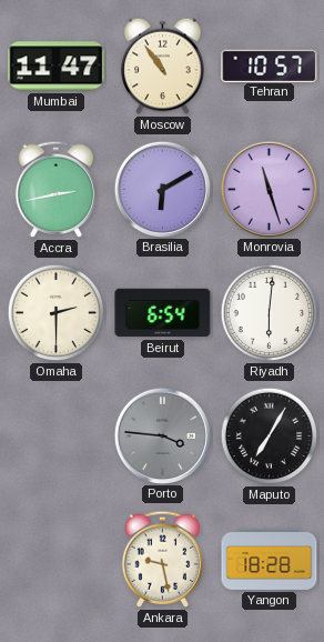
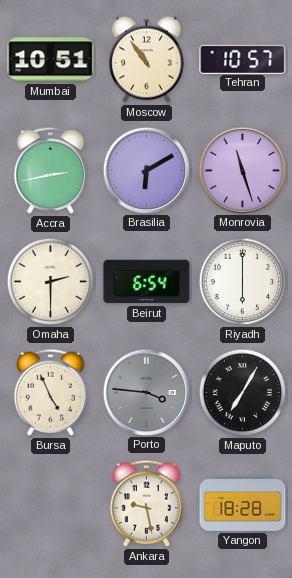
Mumbai: 11:47 -> 10:51 (51, 60)
Riyadh: 6:01 -> 6:00 (243, 282)
Bursa: none -> 4:56 (51, 392)
